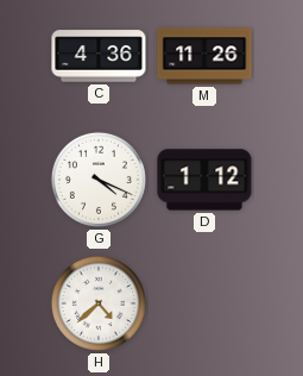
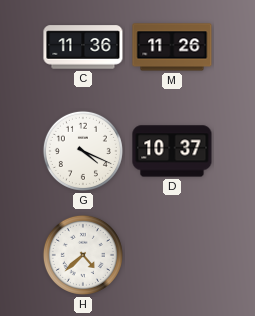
C: 4:36 -> 11:36 (83, 47)
D: 1:12 -> 10:37 (172, 151)
